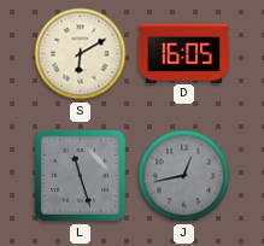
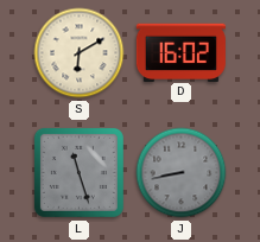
D: 16:05 -> 16:02 (180, 52)
J: 12:43 -> 8:43 (182, 173)
